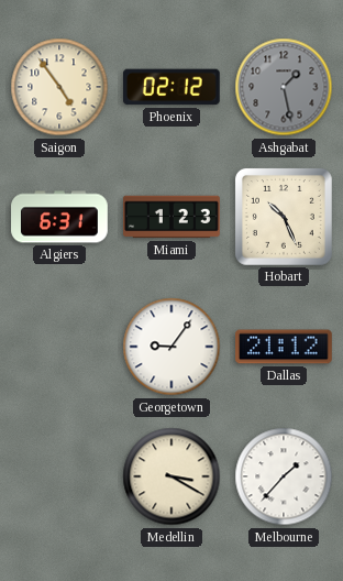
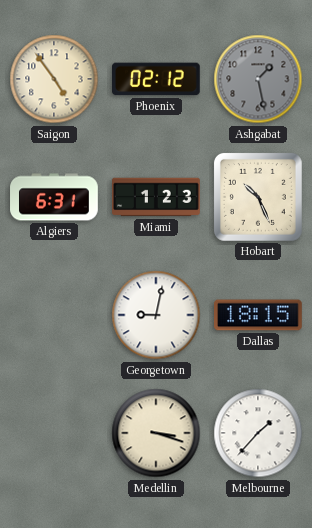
Georgetown: 9:06 -> 9:02 (156, 315)
Dallas: 21:12 -> 18:15 (259, 315)
Medellin: 3:20 -> 3:18 (156, 433)
